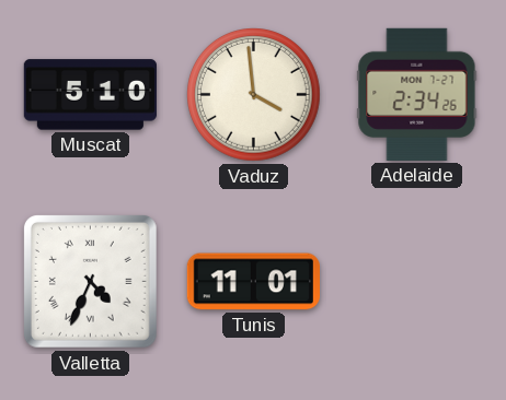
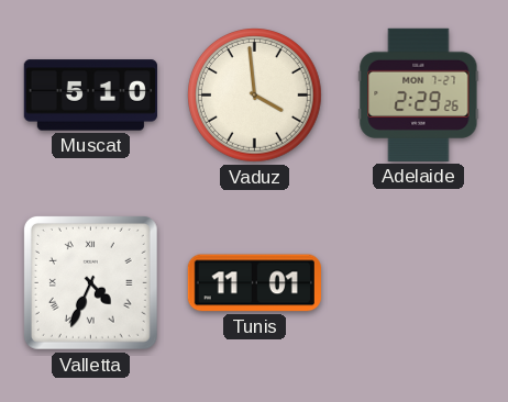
Adelaide: 2:34 -> 2:29 (419, 94)
